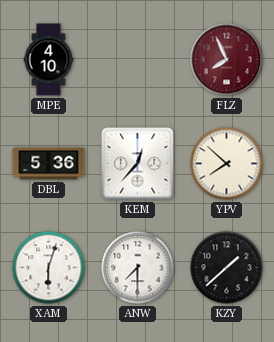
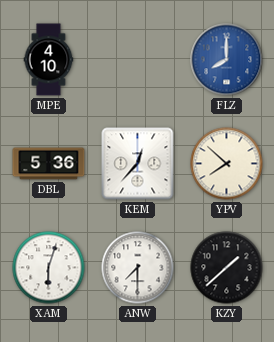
FLZ: 7:56 -> 8:00 (227, 60)
FLZ dial: burgundy -> blue (227, 60)
